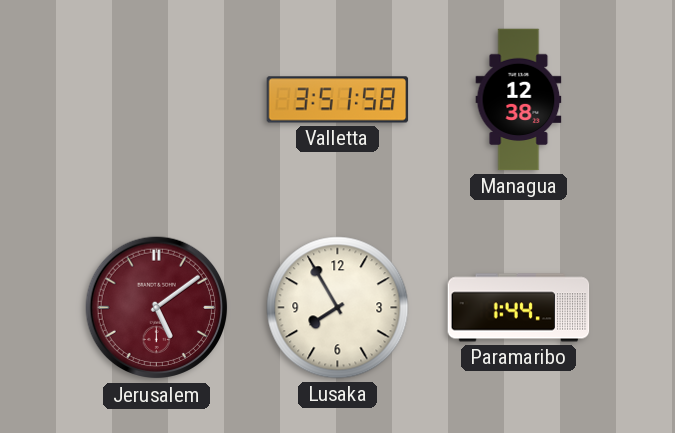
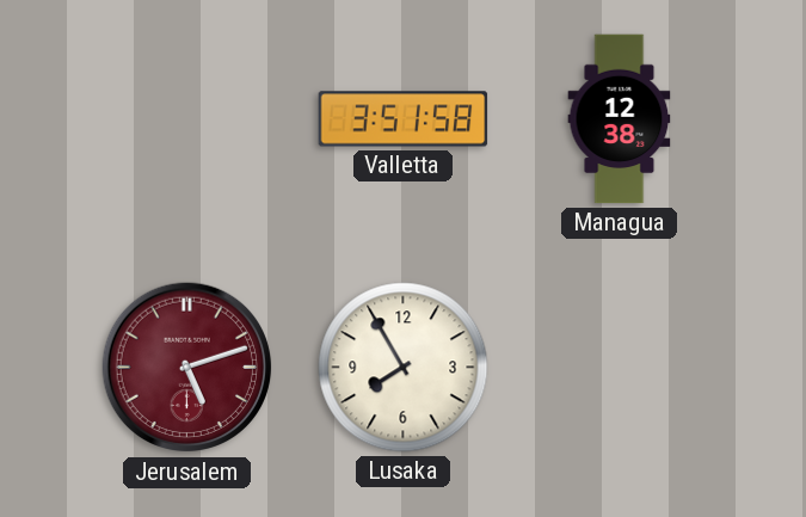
Jerusalem: 5:09 -> 5:12 (187, 368)
Paramaribo: 1:44 -> none (519, 308)
